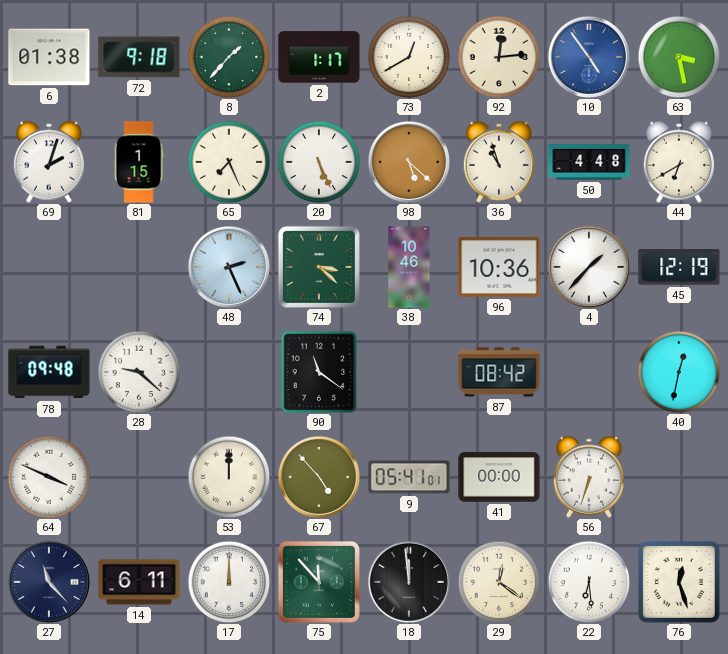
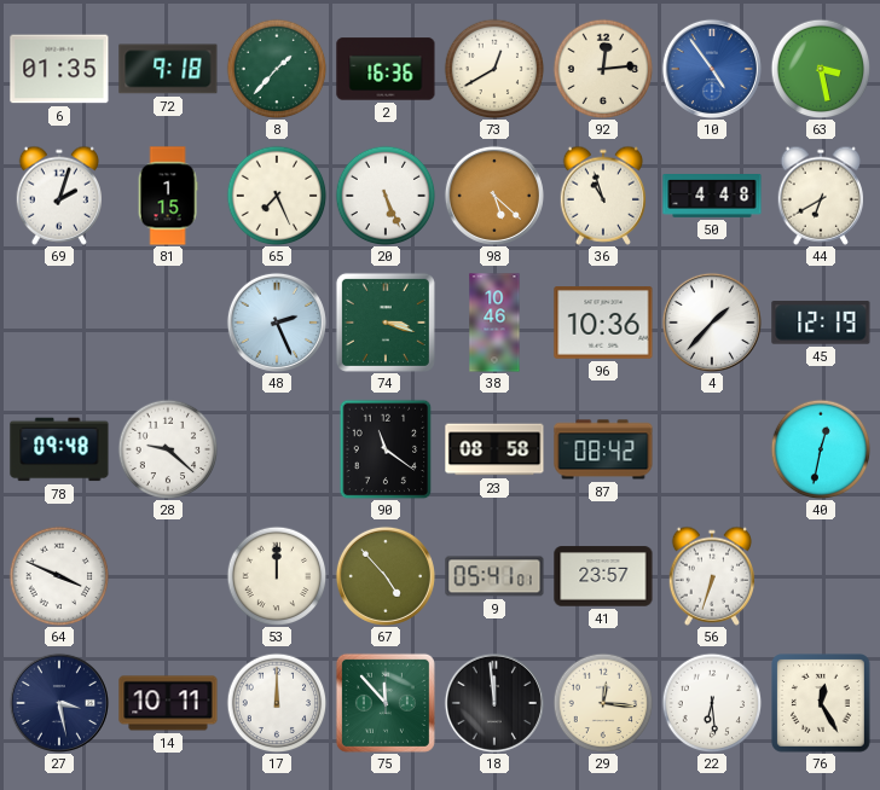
6: 01:38 -> 01:35 (59, 69)
2: 1:17 -> 16:36 (386, 69)
74: 3:22 -> 3:18 (386, 323)
23: none -> 08:58 (494, 449)
41: 00:00 -> 23:57 (603, 576)
27: 11:23 -> 3:28 (59, 703)
14: 6:11 -> 10:11 (168, 703)
29: 12:21 -> 12:16 (603, 703)
76: 12:27 -> 12:25 (822, 704)
